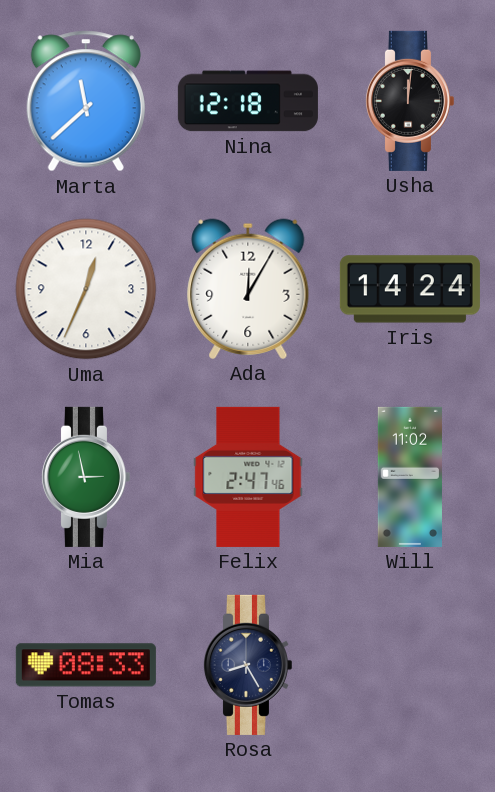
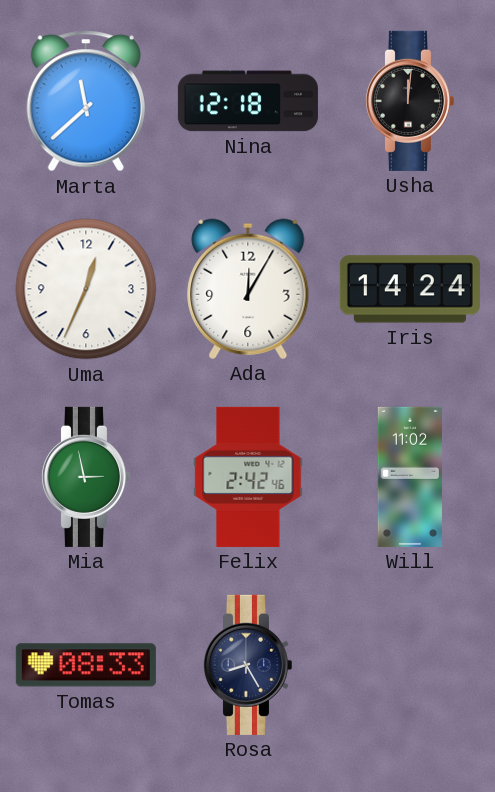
Felix: 2:47 -> 2:42 (248, 477)
